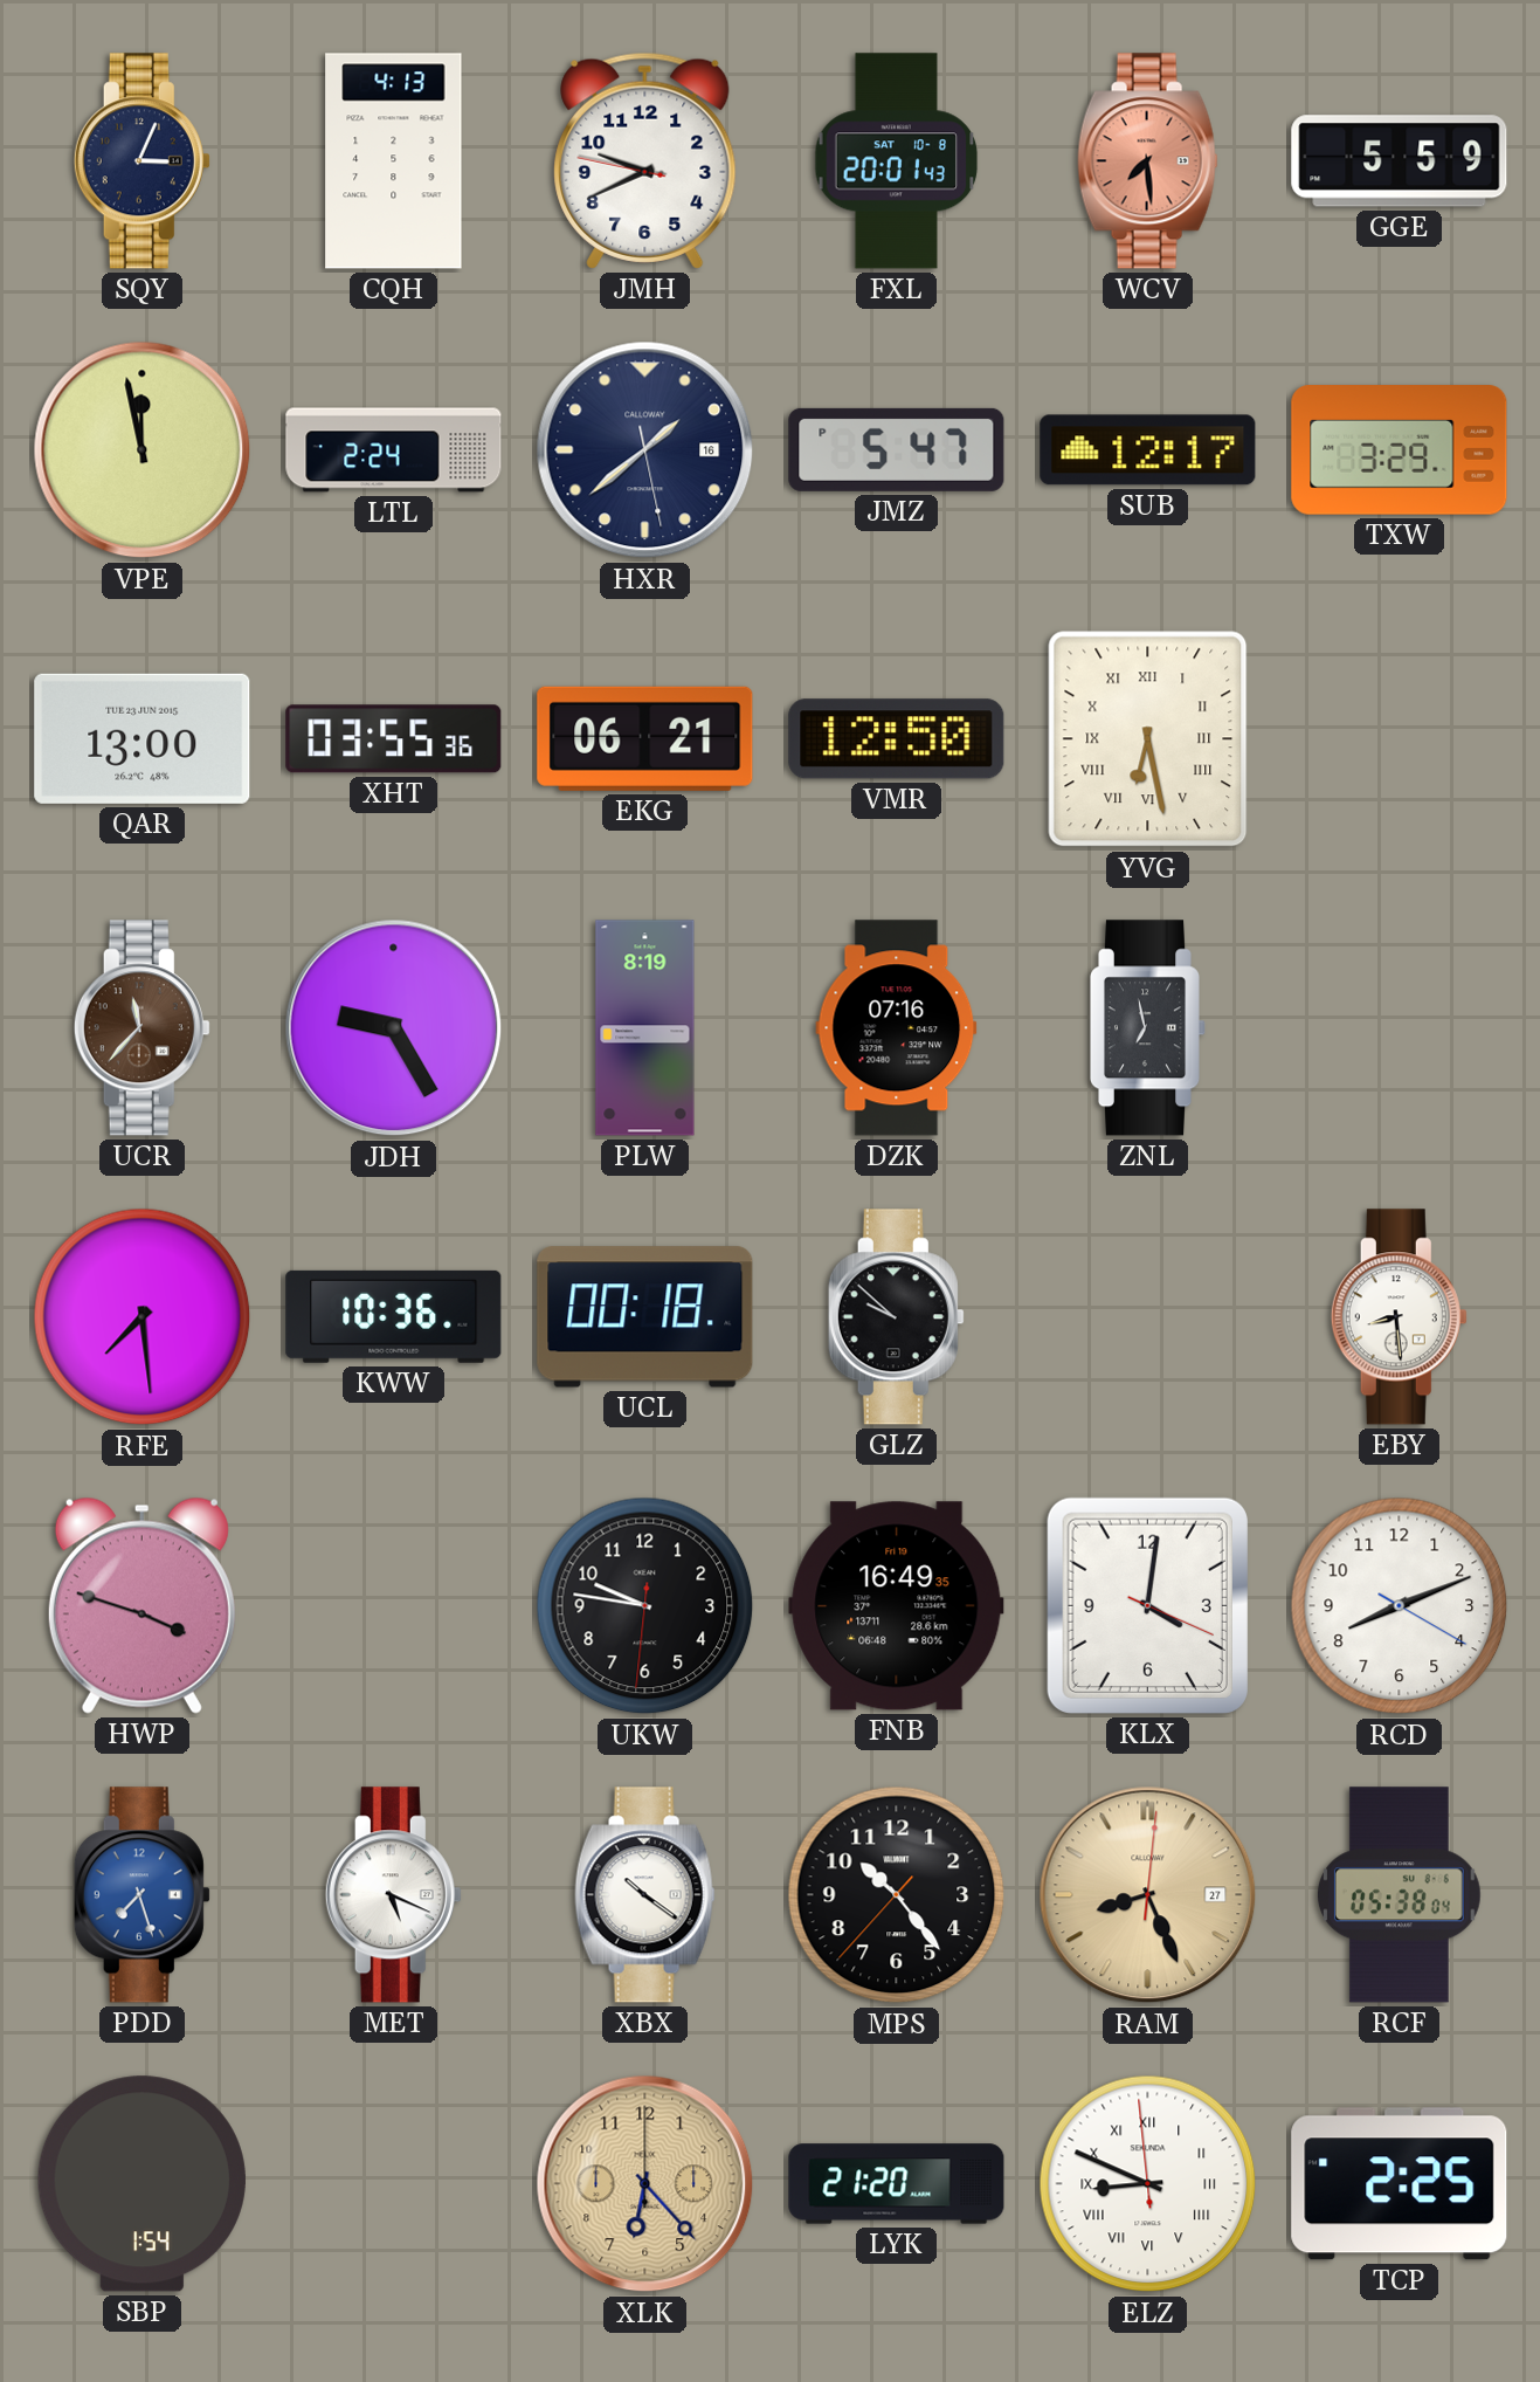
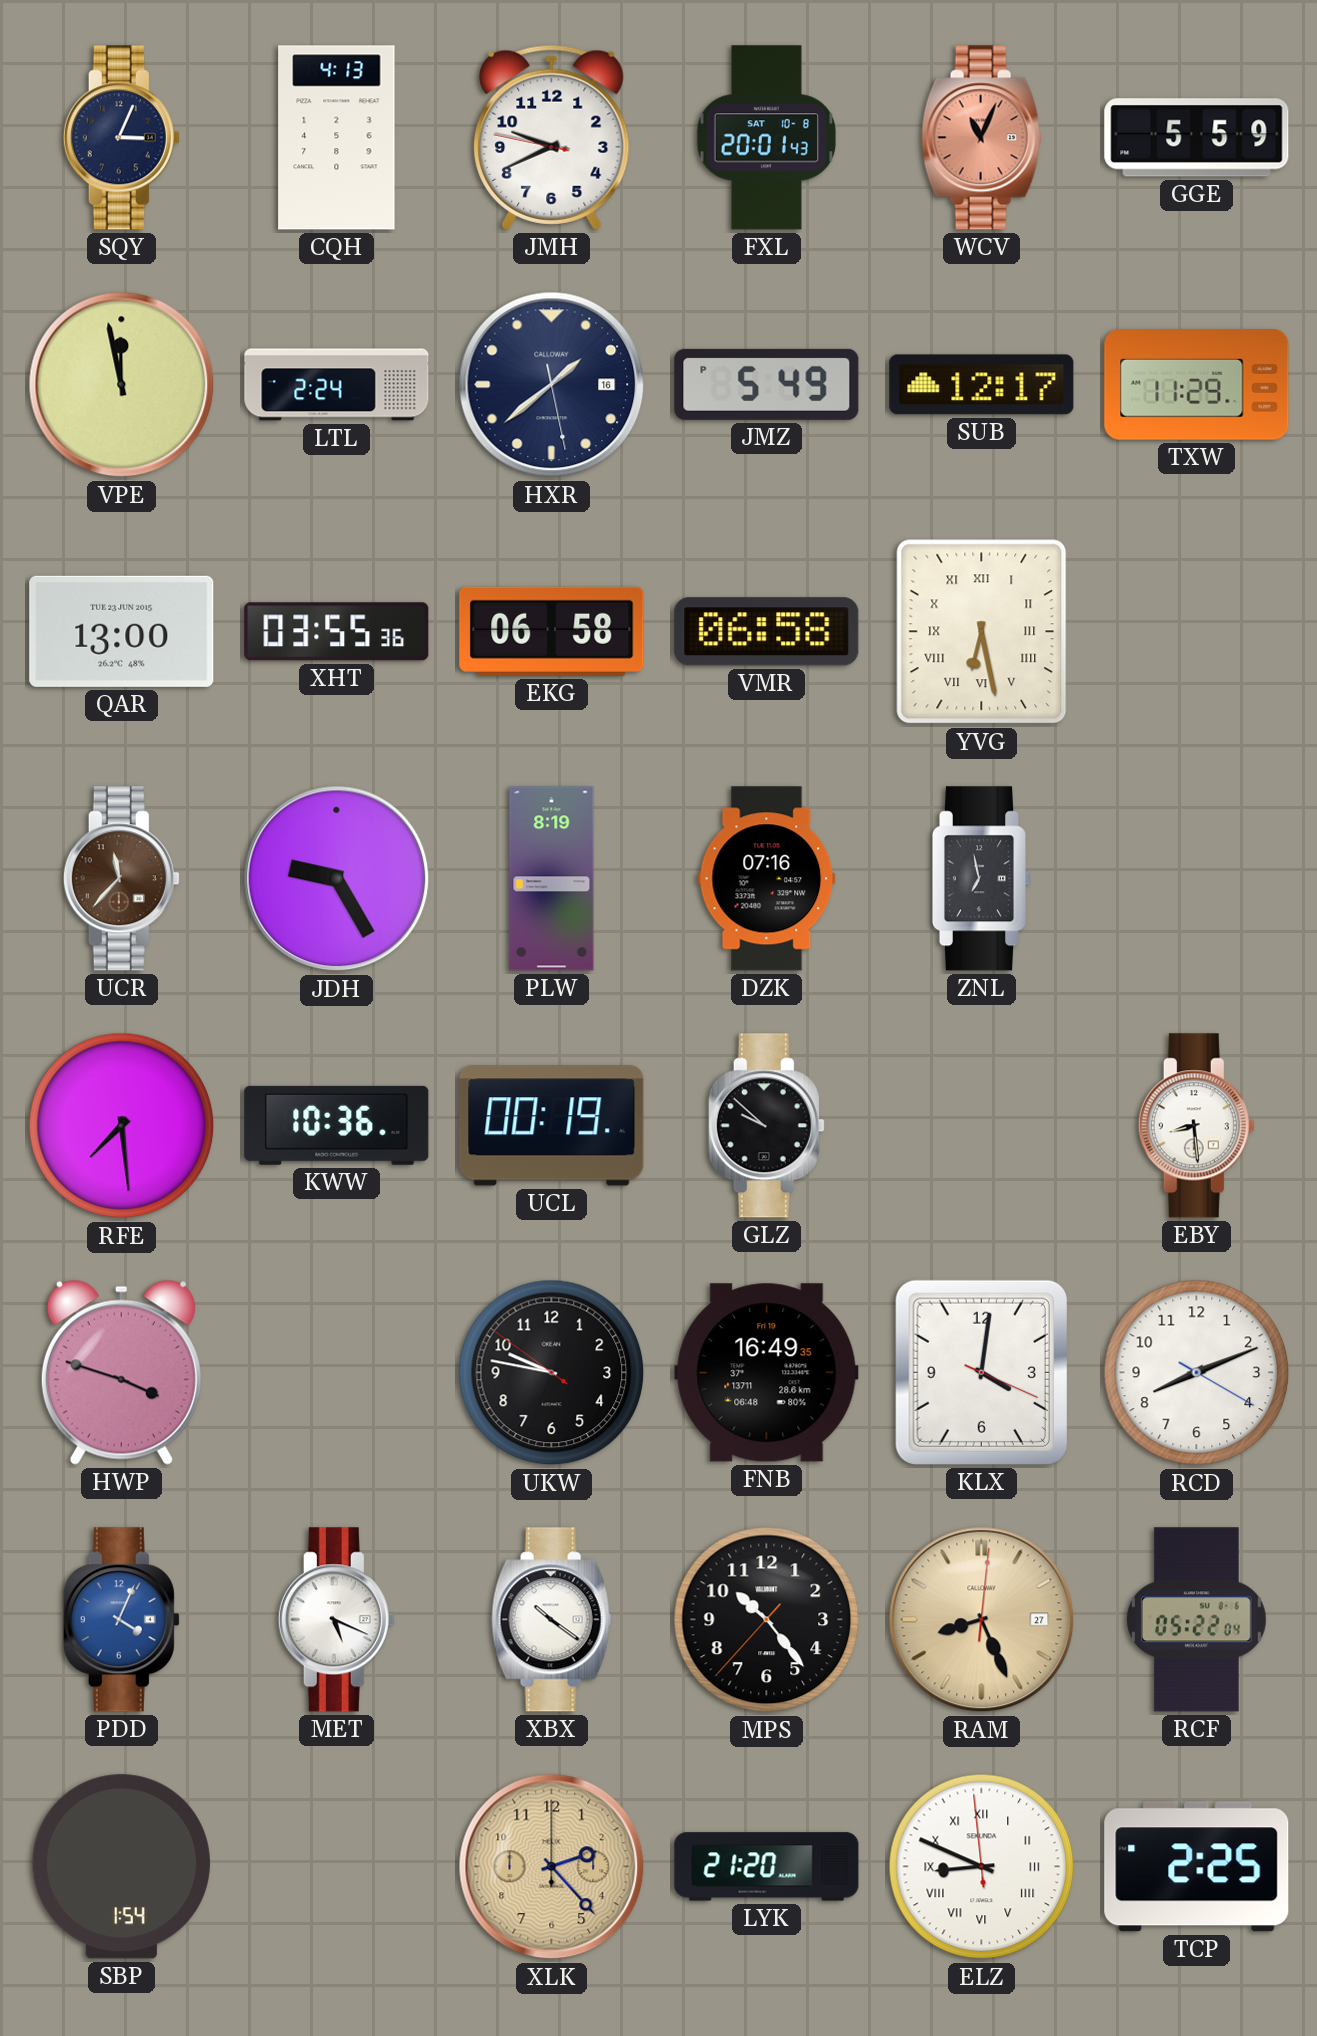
WCV: 7:29 -> 11:04 (982, 138)
JMZ: 5:47 -> 5:49 (767, 384)
TXW: 3:29 -> 11:29 (1197, 385)
EKG: 06:21 -> 06:58 (552, 631)
VMR: 12:50 -> 06:58 (767, 632)
UCL: 00:18 -> 00:19 (552, 1126)
UKW: 9:46:31 -> 9:46:51 (552, 1373)
PDD: 7:27 -> 4:04 (121, 1620)
RCF: 05:38 -> 05:22 (1196, 1620)
XLK: 6:23 -> 2:23 (552, 1867)
